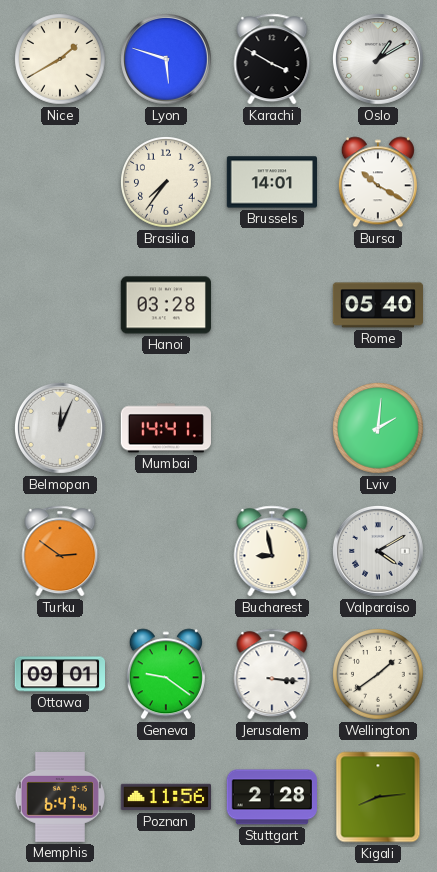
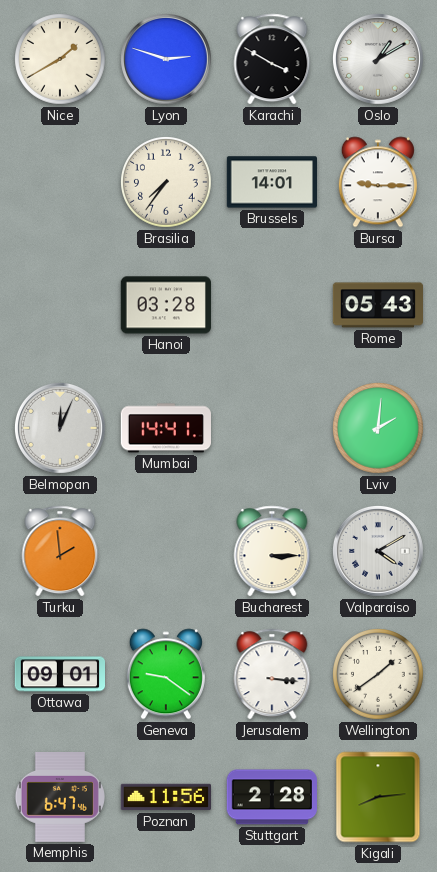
Lyon: 5:48 -> 2:48 (166, 59)
Bursa: 10:20 -> 9:15 (378, 182)
Rome: 05:40 -> 05:43 (377, 305)
Turku: 2:51 -> 1:59 (60, 551)
Bucharest: 8:58 -> 3:15 (272, 551)
